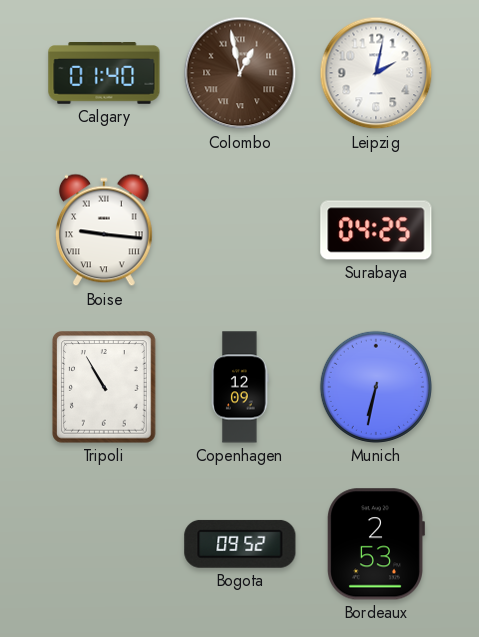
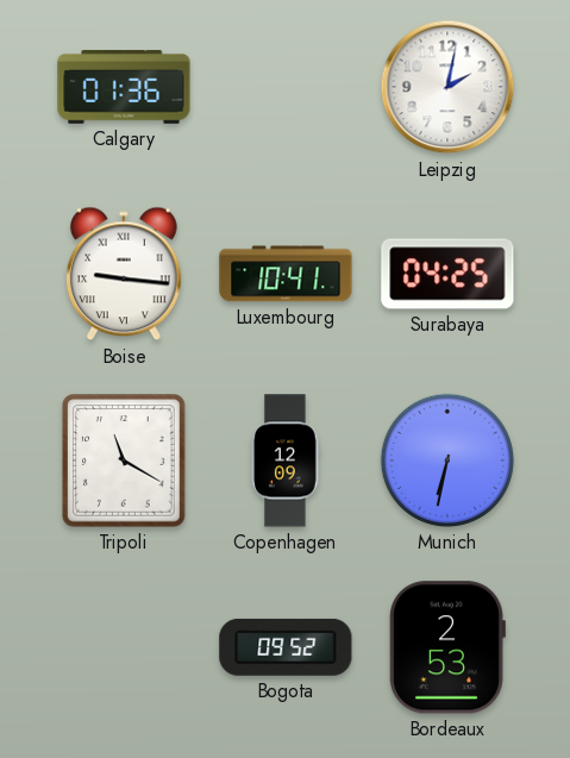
Calgary: 01:40 -> 01:36 (124, 88)
Colombo: 12:58 -> none (240, 73)
Luxembourg: none -> 10:41 (286, 274)
Tripoli: 10:55 -> 11:20 (124, 461)
